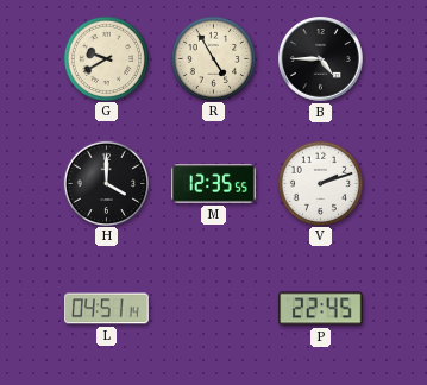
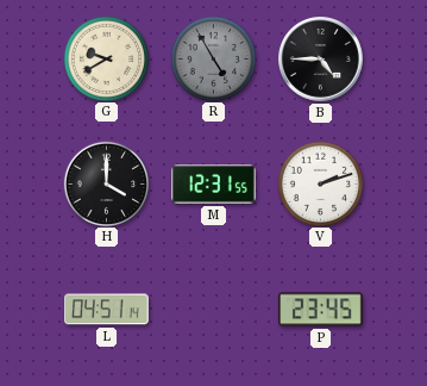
R dial: cream -> grey (213, 58)
M: 12:35 -> 12:31 (214, 185)
P: 22:45 -> 23:45 (321, 310)
